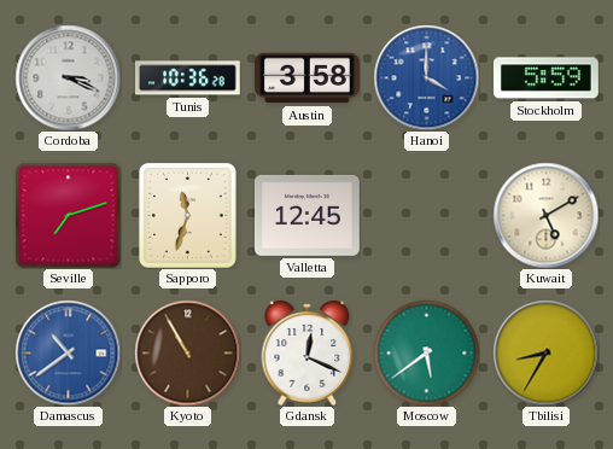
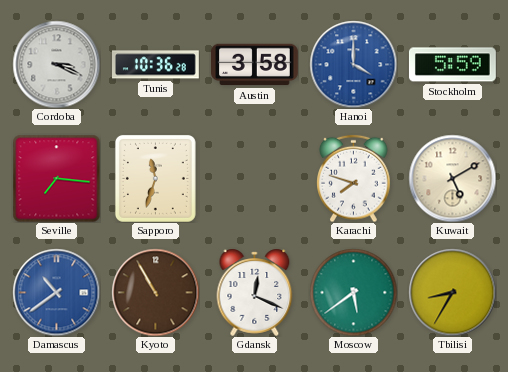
Seville: 7:12 -> 7:16 (56, 178)
Valletta: 12:45 -> none (308, 215)
Karachi: none -> 7:48 (354, 178)
